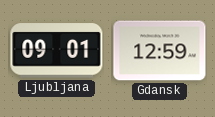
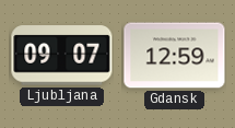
Ljubljana: 09:01 -> 09:07 (62, 56)
